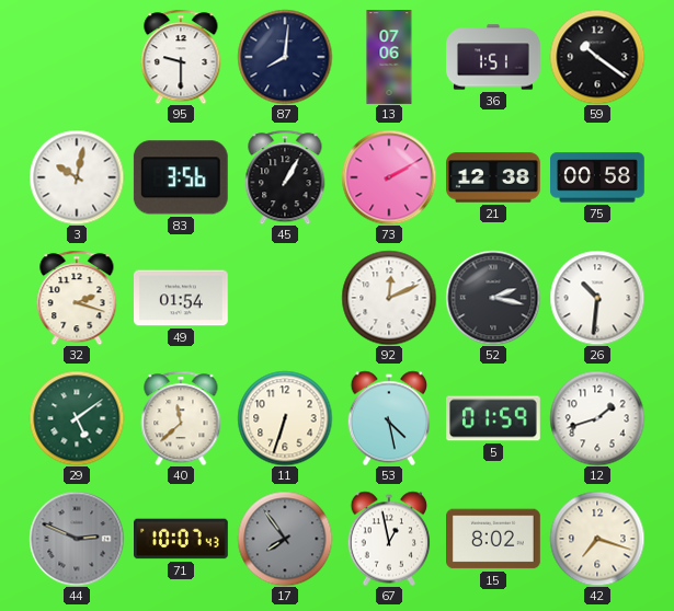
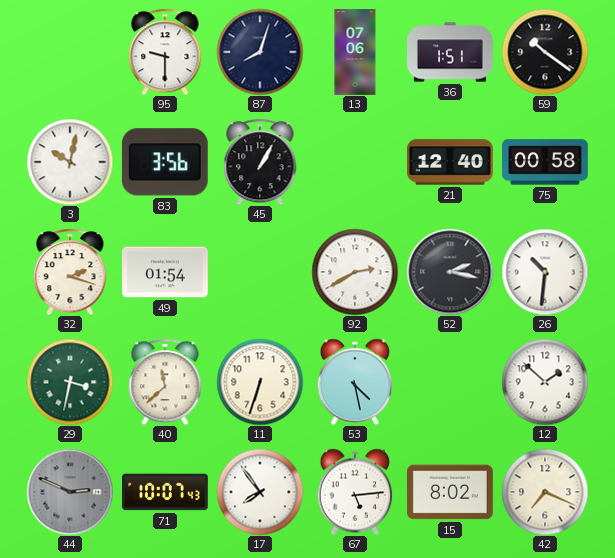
87: 8:01 -> 8:03 (260, 52)
73: 2:10 -> none (389, 177)
21: 12:38 -> 12:40 (451, 162)
92: 12:11 -> 2:40 (355, 272)
29: 5:09 -> 3:32 (70, 382)
5: 01:59 -> none (494, 418)
12: 1:42 -> 1:52 (545, 382)
17 dial: grey -> white (260, 492)
67: 12:58 -> 5:14 (355, 492)
42: 7:18 -> 7:19 (545, 492)
